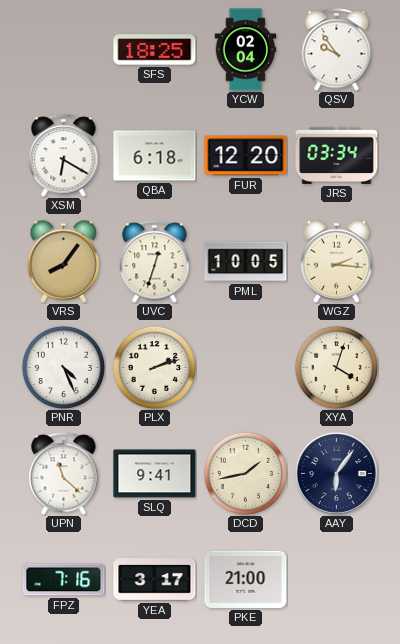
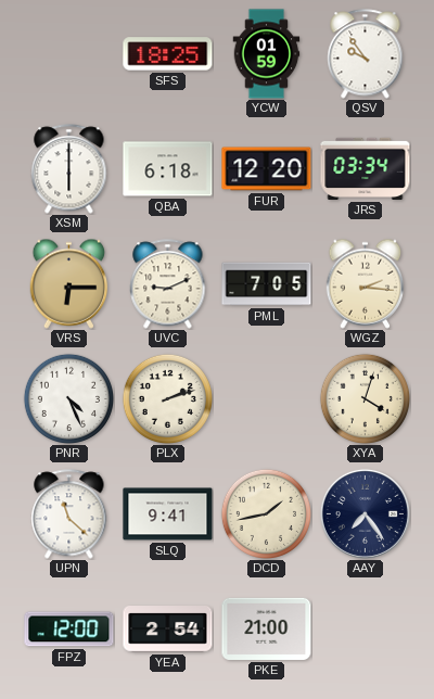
YCW: 02:04 -> 01:59 (267, 54)
XSM: 6:20 -> 6:00 (69, 169)
VRS: 8:06 -> 6:15 (69, 283)
UVC: 12:33 -> 9:11 (168, 284)
PML: 10:05 -> 7:05 (267, 284)
AAY: 6:06 -> 7:24 (365, 513)
FPZ: 7:16 -> 12:00 (69, 630)
YEA: 3:17 -> 2:54 (168, 630)
